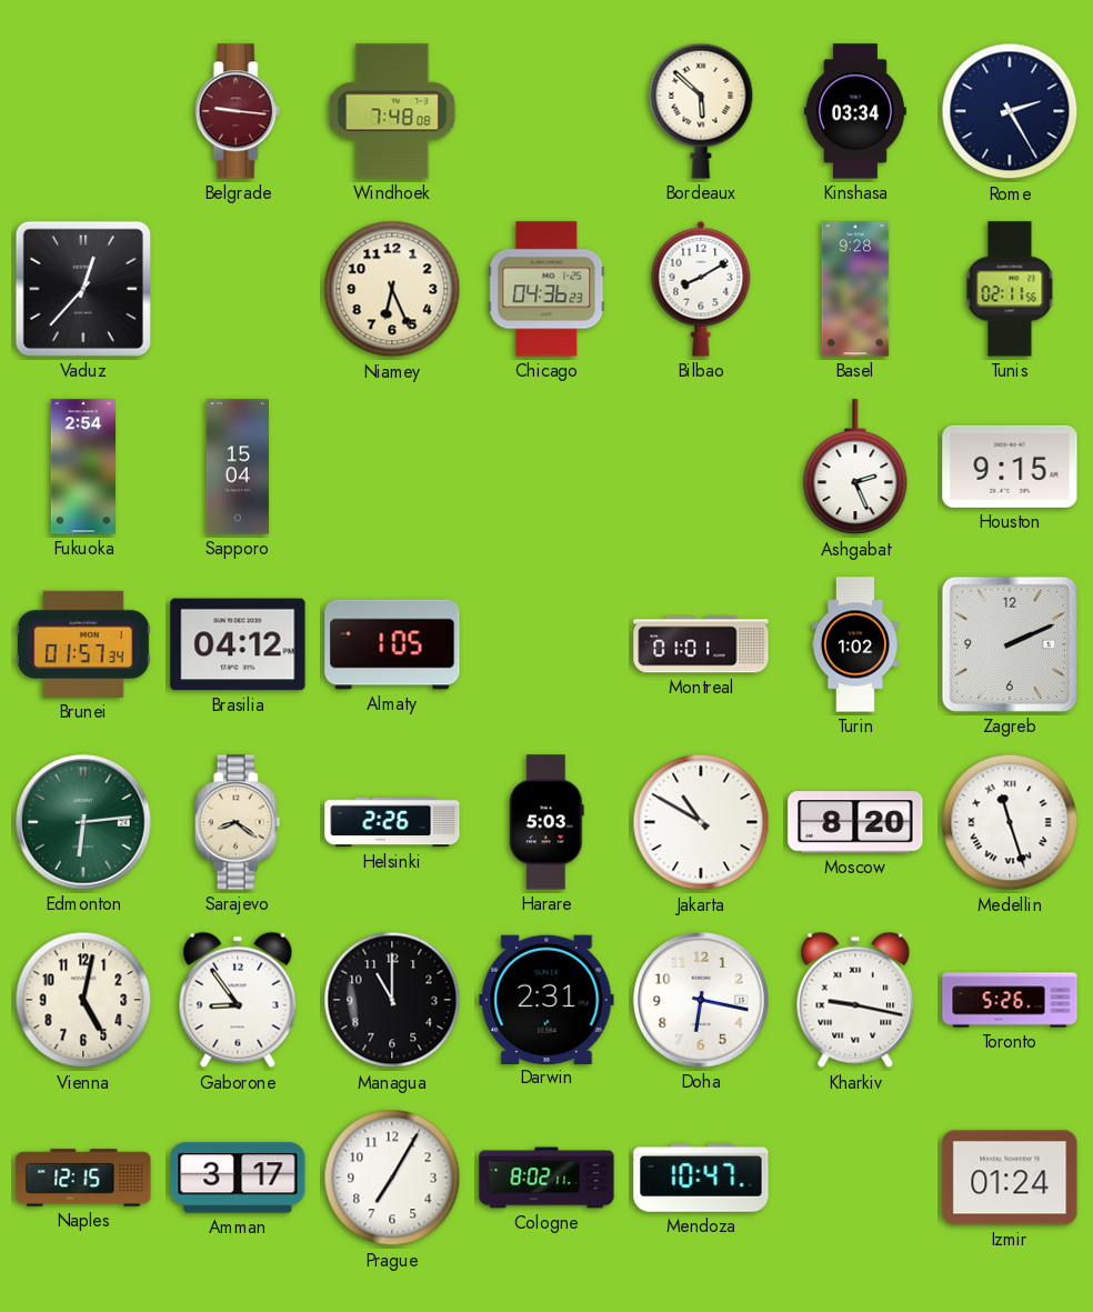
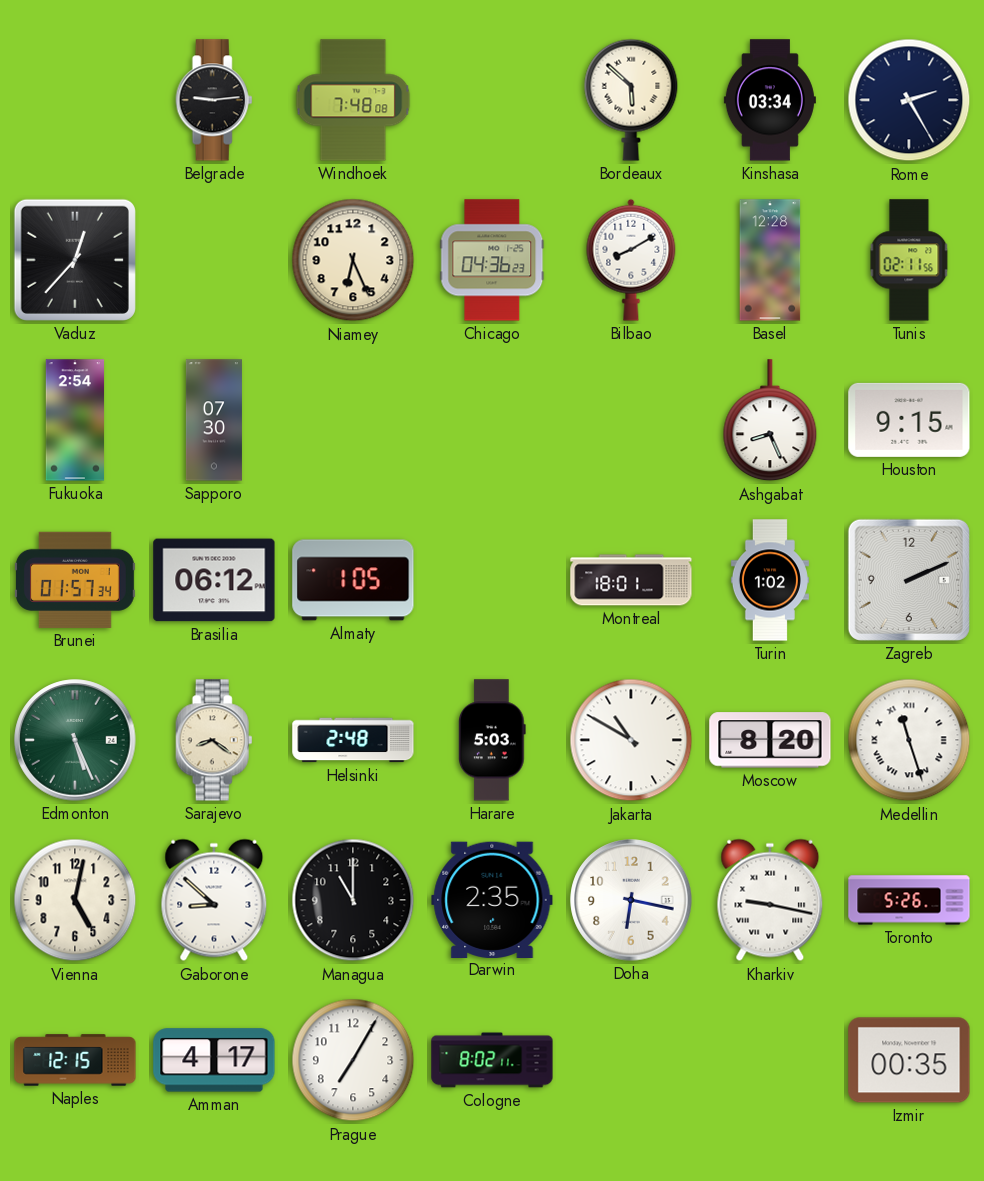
Belgrade: 9:16 -> 9:14 (214, 100)
Belgrade dial: burgundy -> black (214, 100)
Basel: 9:28 -> 12:28 (770, 260)
Sapporo: 15:04 -> 07:30 (214, 420)
Ashgabat: 2:26 -> 8:26 (770, 421)
Brasilia: 04:12 -> 06:12 (214, 580)
Montreal: 01:01 -> 18:01 (631, 580)
Edmonton: 6:14 -> 5:26 (75, 740)
Helsinki: 2:26 -> 2:48 (353, 740)
Gaborone: 8:54 -> 8:52 (214, 900)
Darwin: 2:31 -> 2:35 (492, 899)
Amman: 3:17 -> 4:17 (214, 1060)
Mendoza: 10:47 -> none (701, 1178)
Izmir: 01:24 -> 00:35 (909, 1060)
